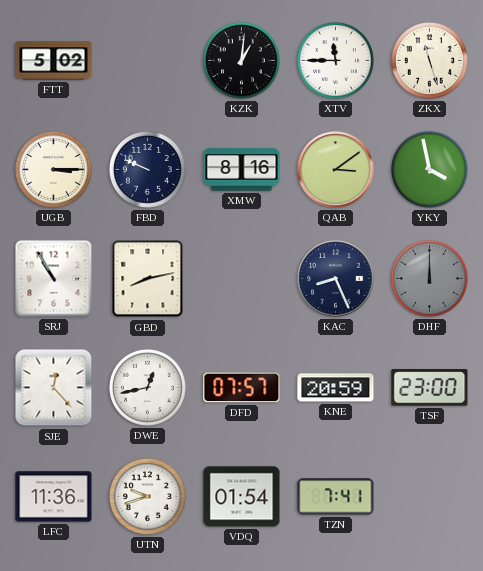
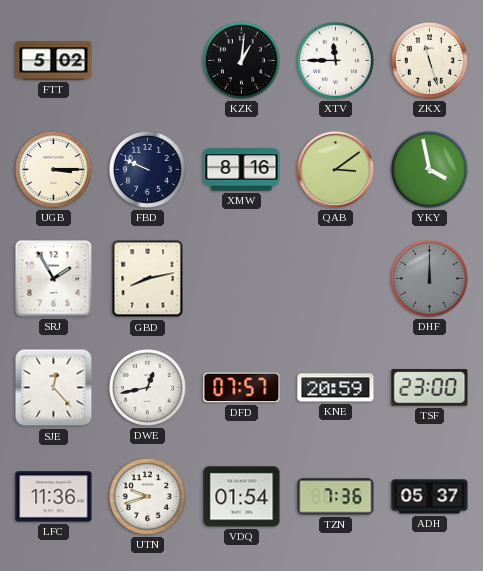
SRJ: 10:55 -> 1:55 (54, 279)
KAC: 8:26 -> none (336, 279)
TZN: 7:41 -> 7:36 (336, 497)
ADH: none -> 05:37 (430, 497)
